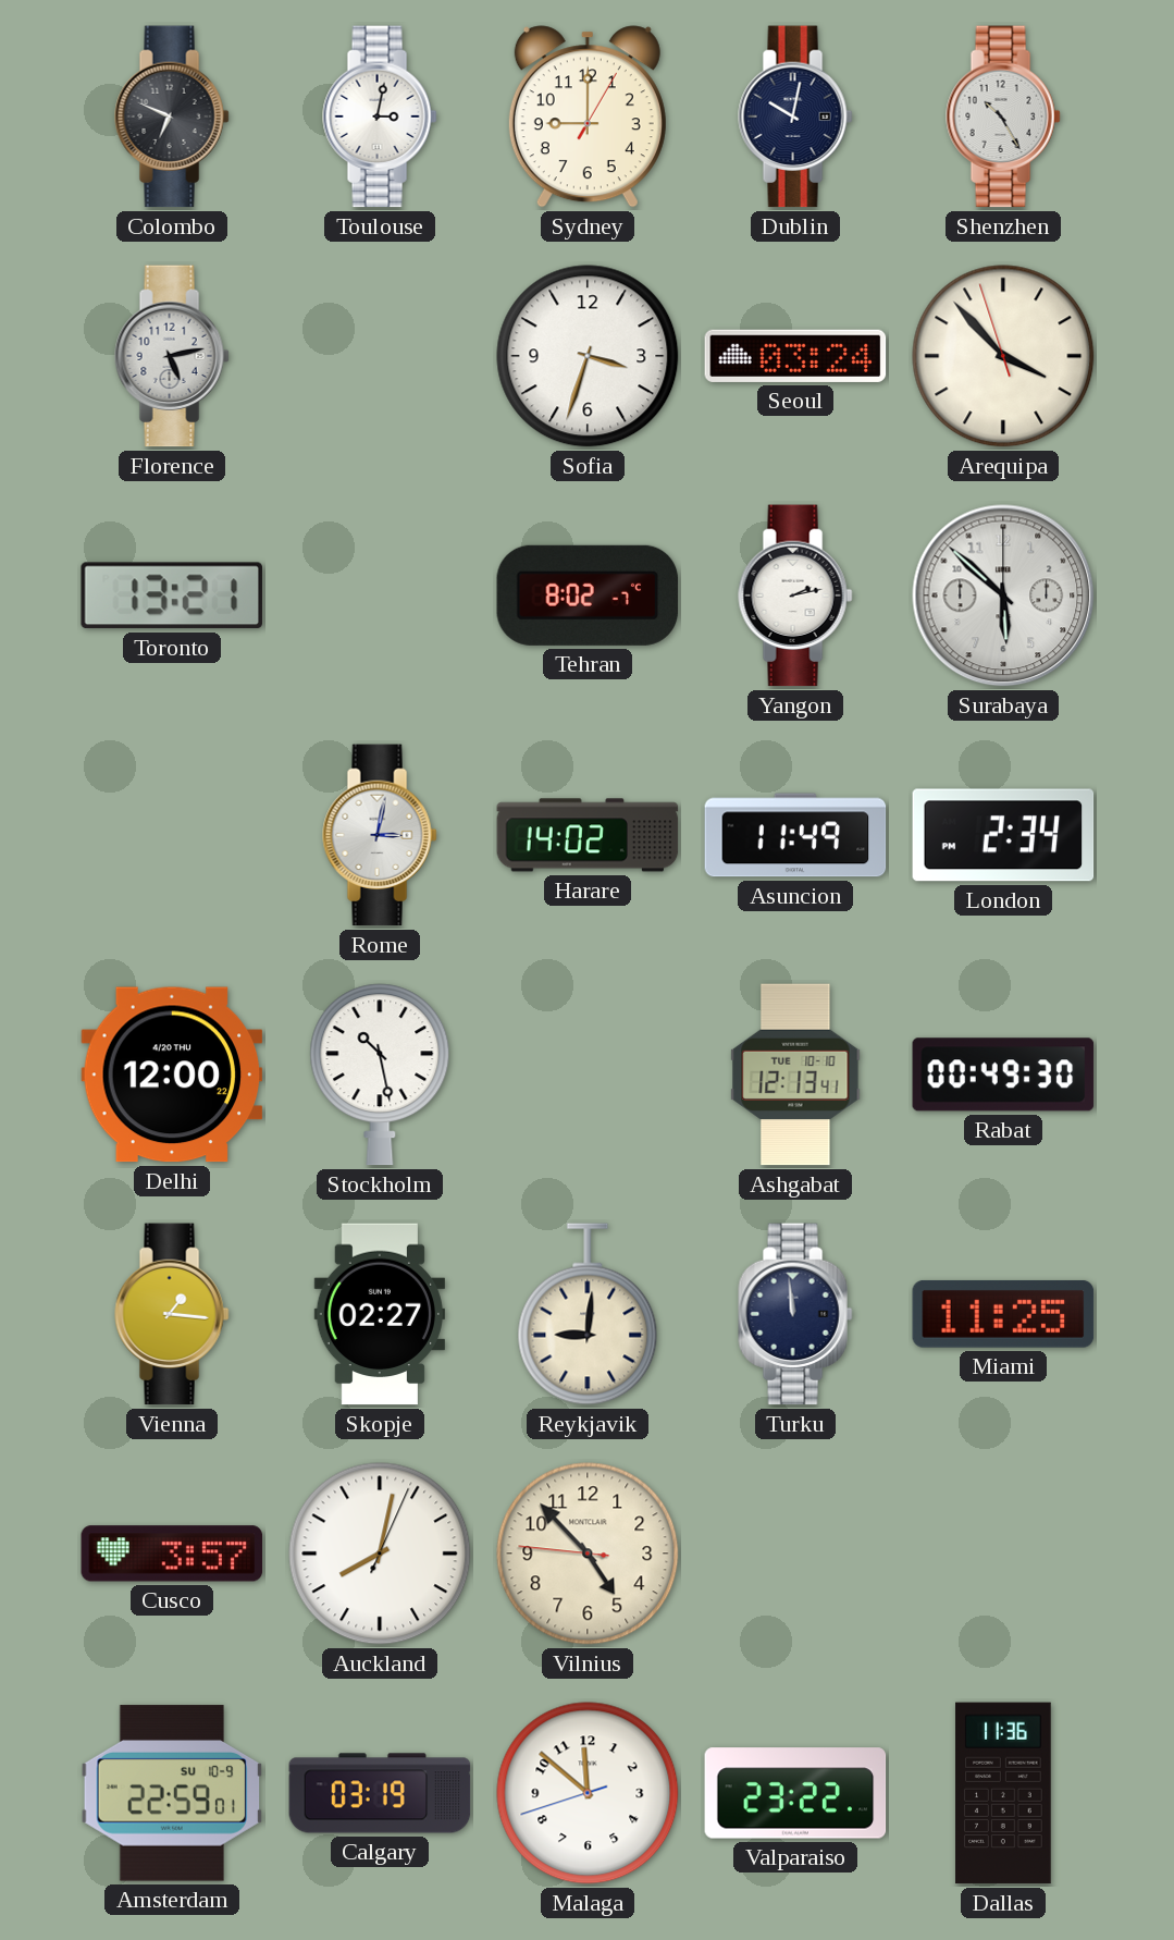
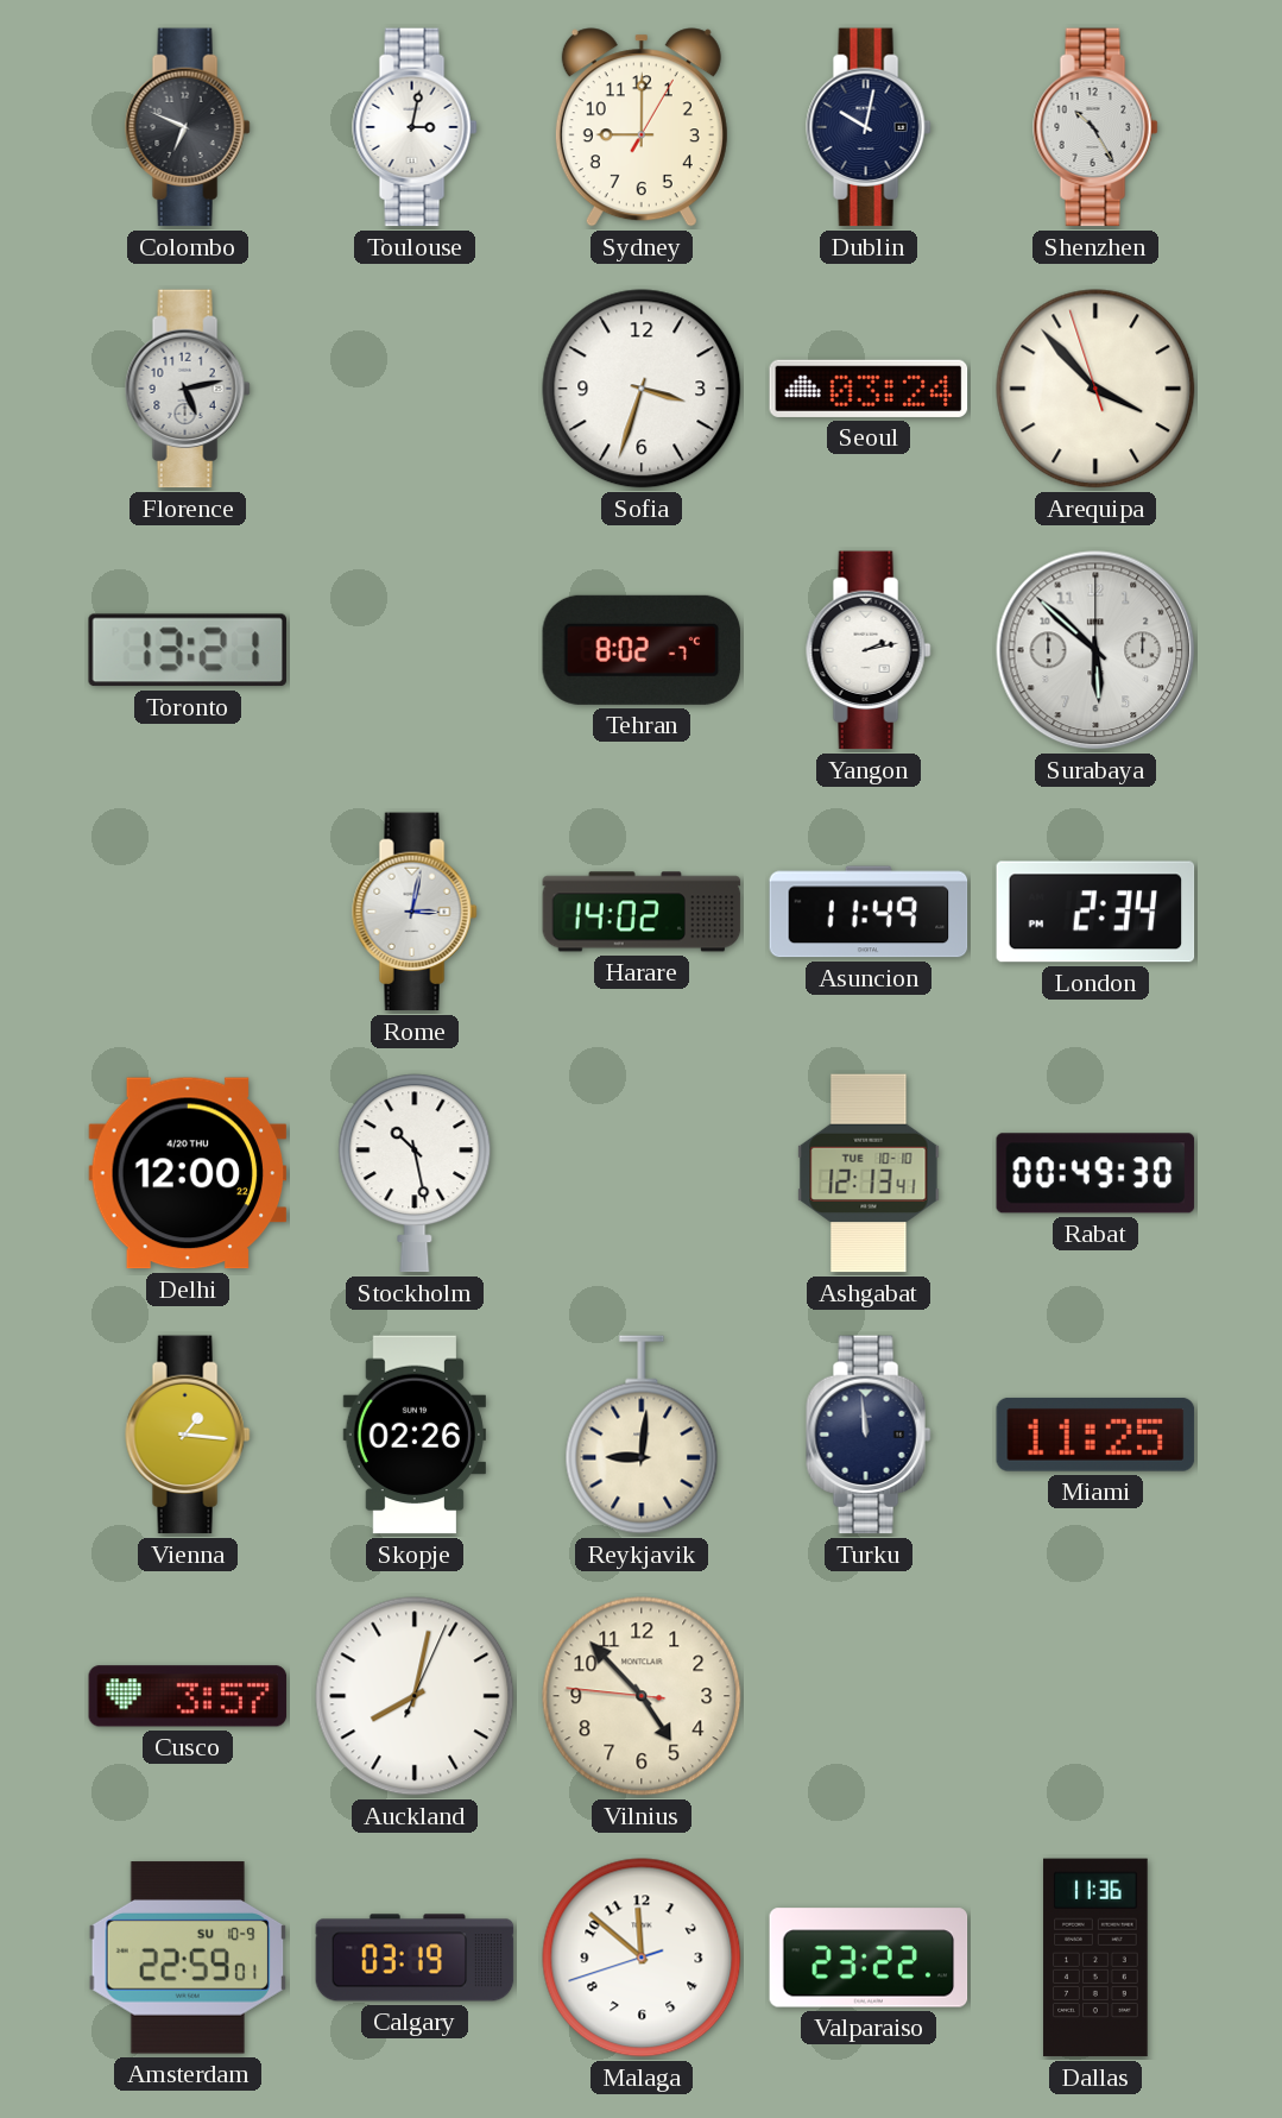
Skopje: 02:27 -> 02:26 (415, 1435)
